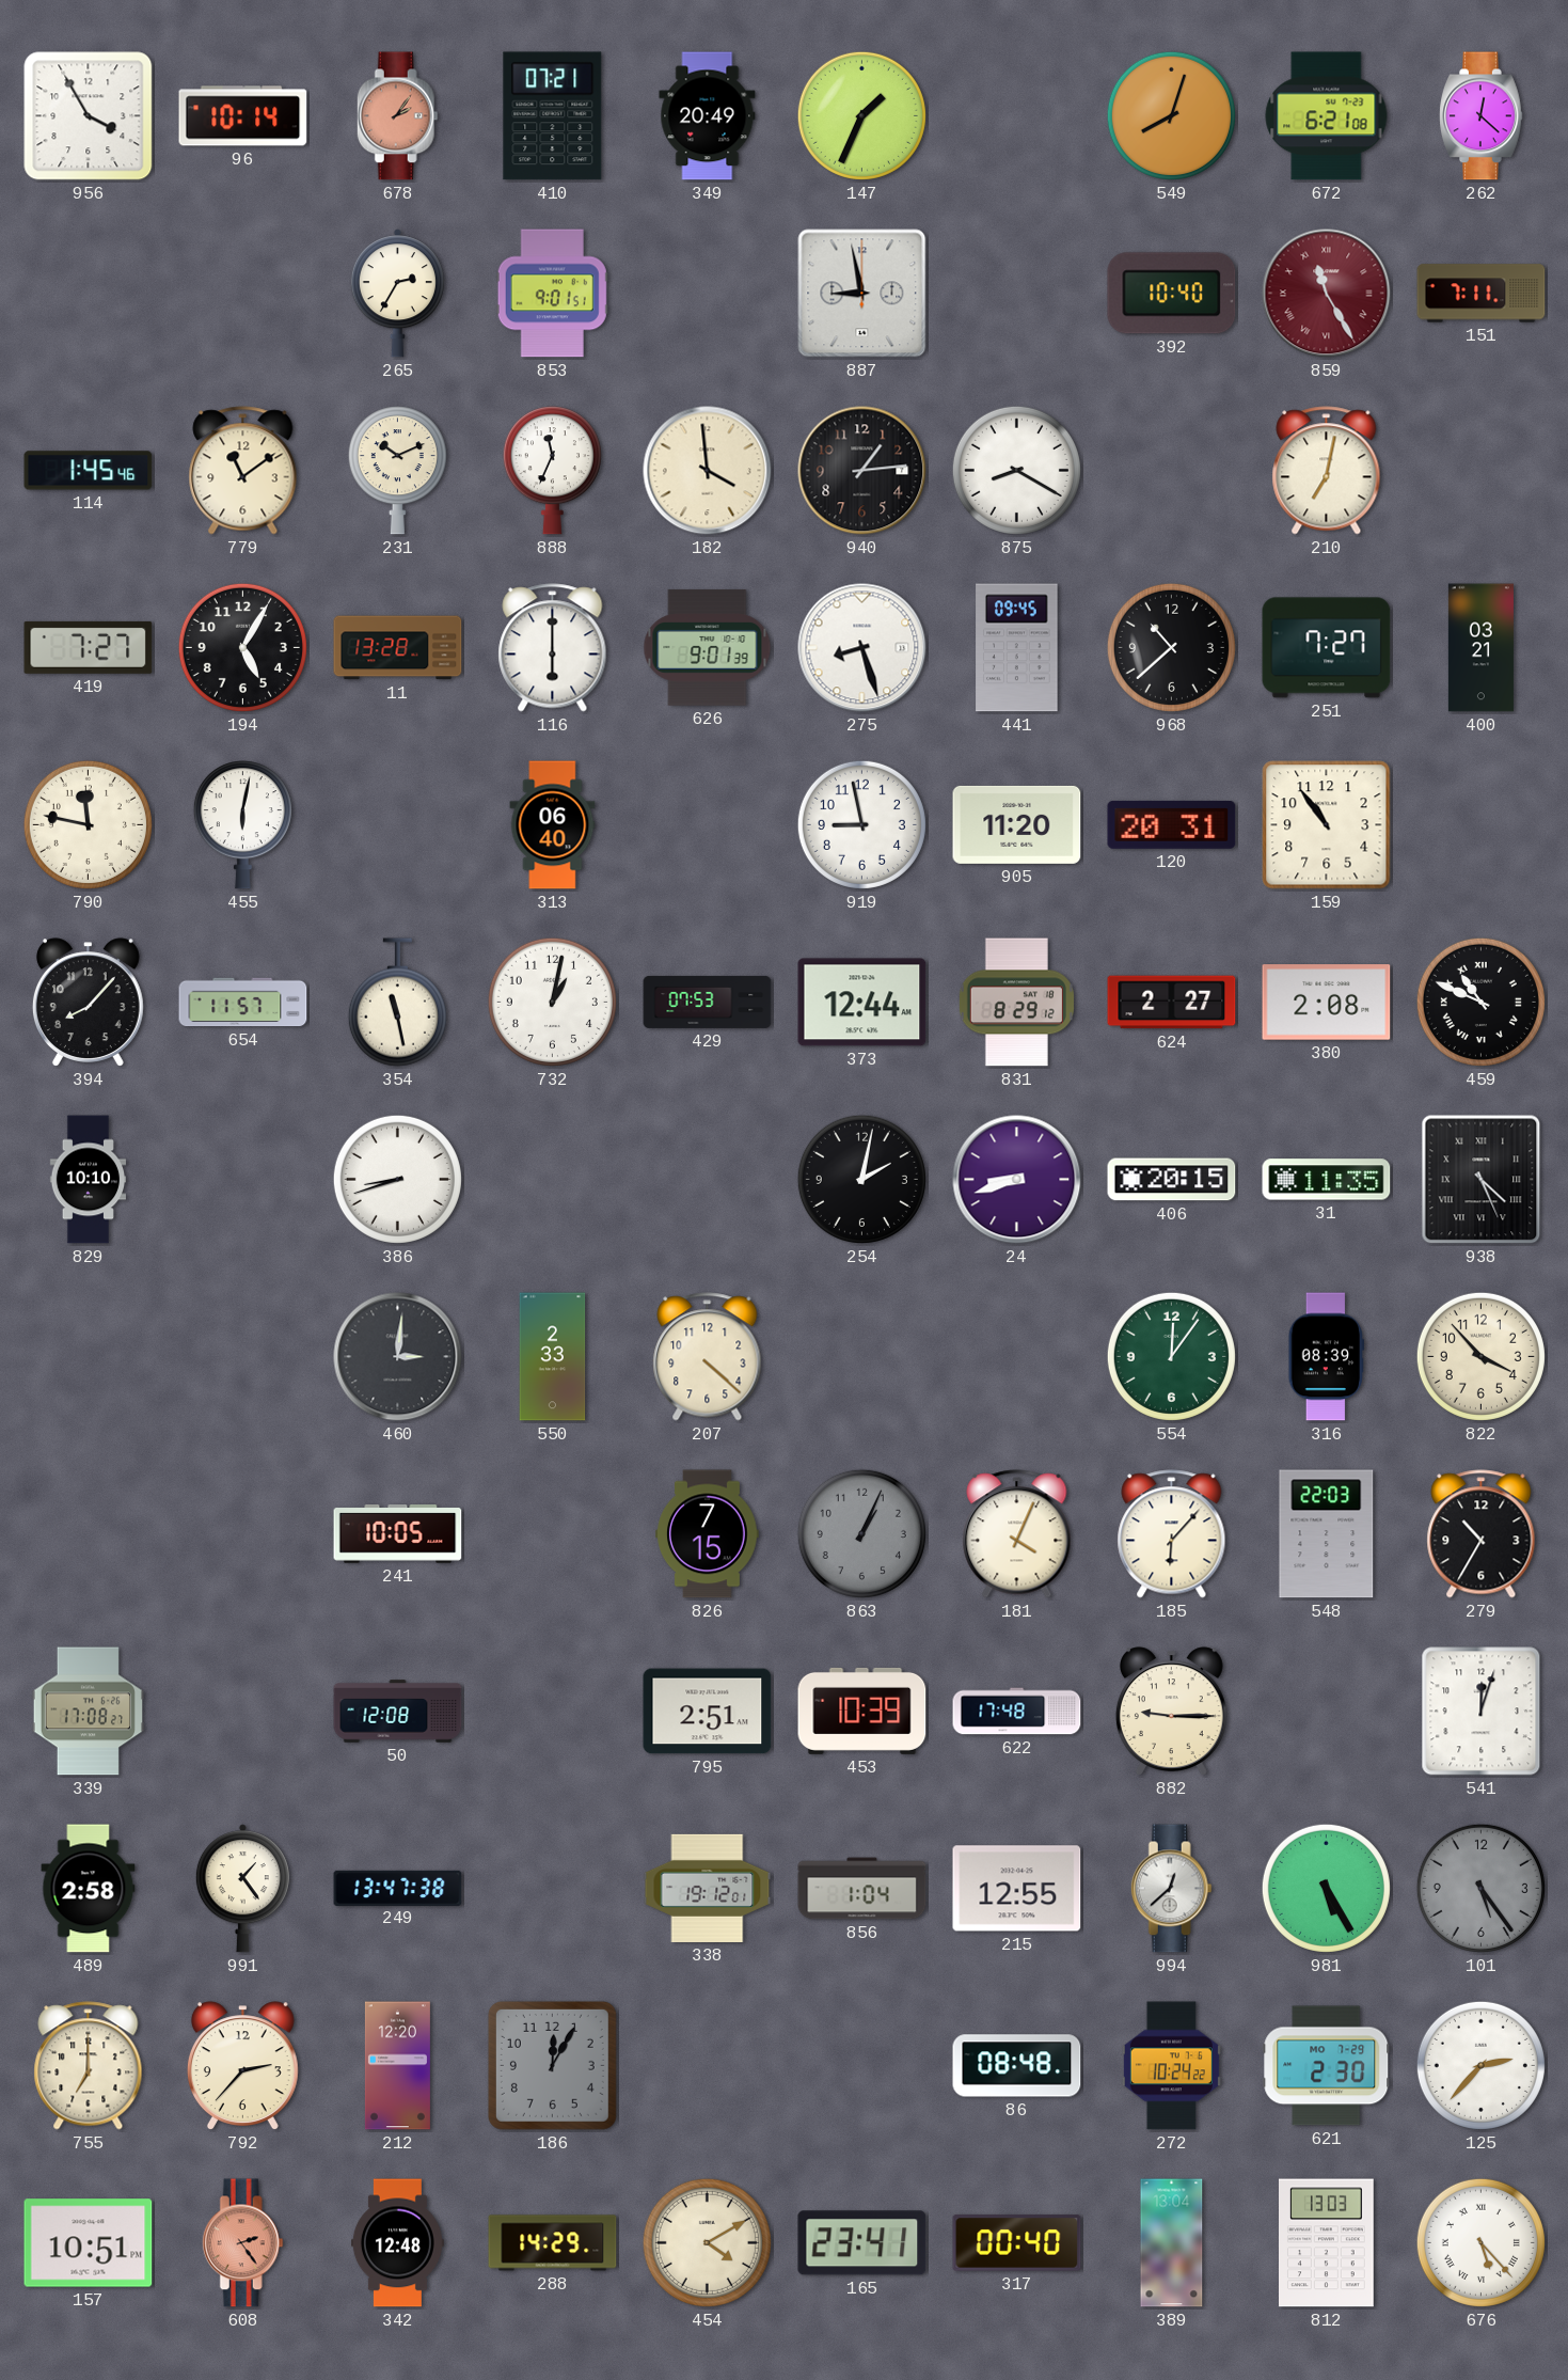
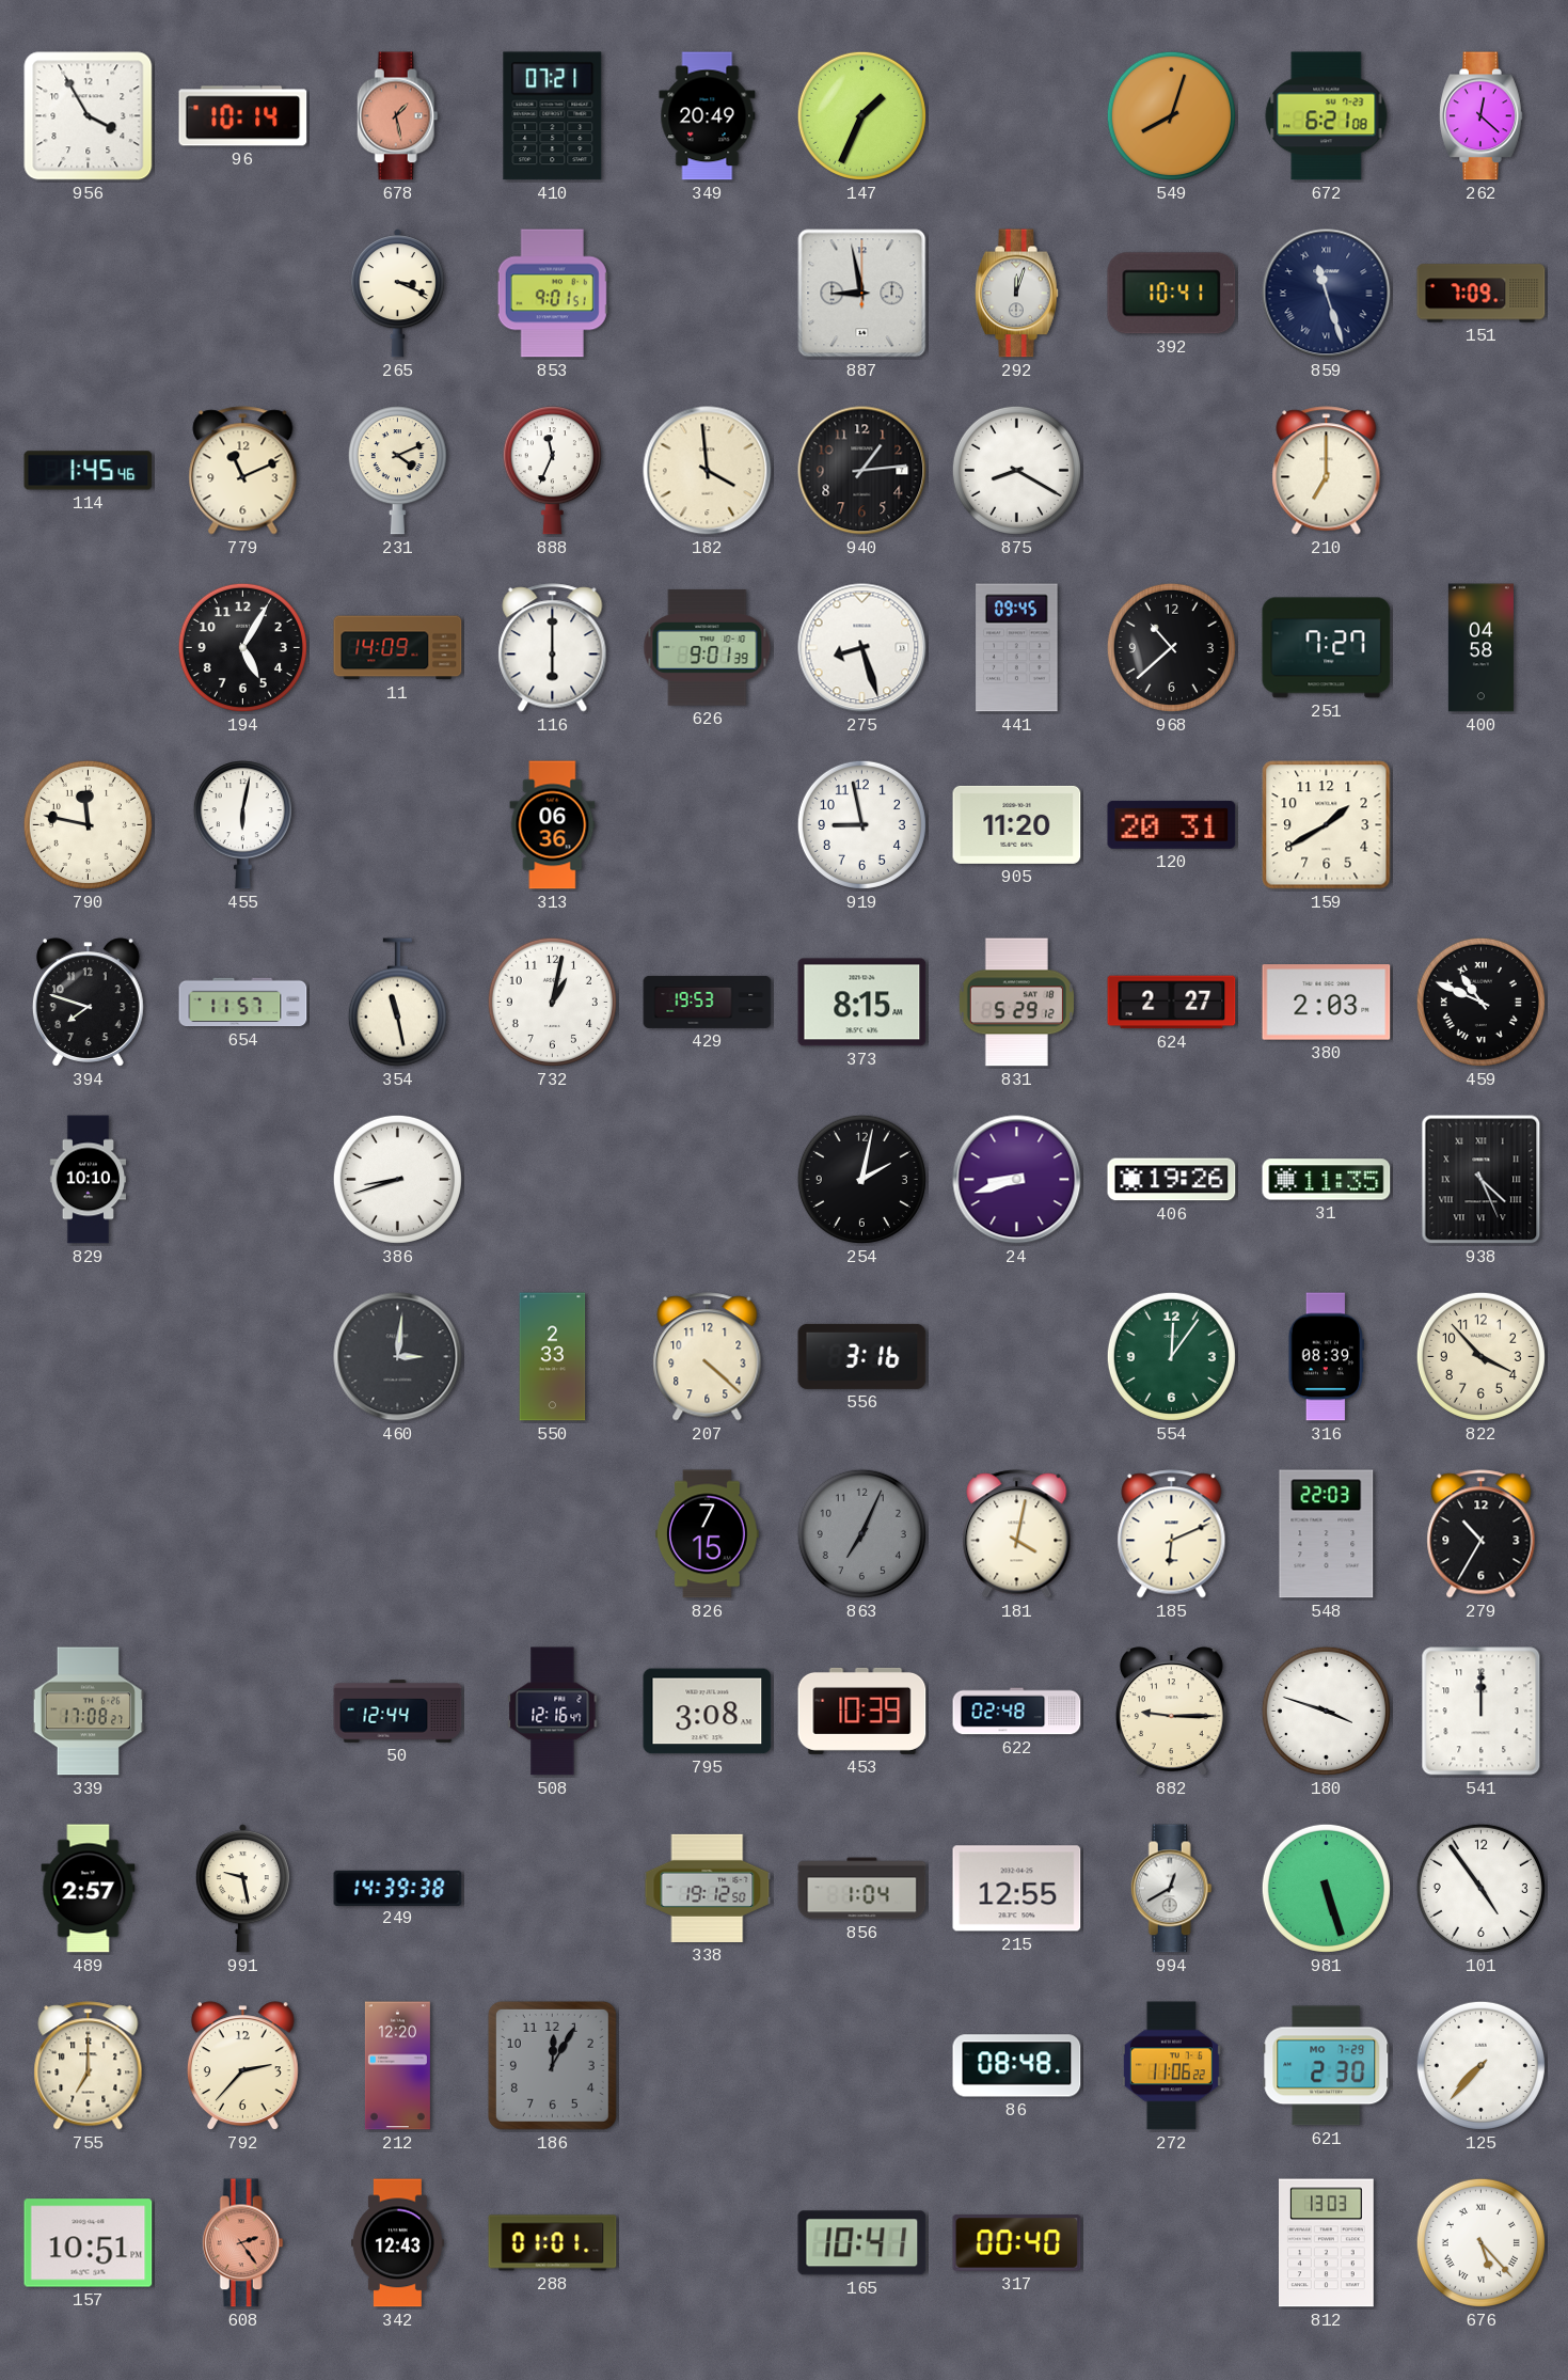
678: 2:06 -> 1:28 (397, 116)
265: 2:35 -> 3:19 (397, 294)
292: none -> 12:03 (1017, 294)
392: 10:40 -> 10:41 (1172, 294)
859: 11:25 -> 11:27 (1327, 294)
859 dial: burgundy -> navy (1327, 294)
151: 7:11 -> 7:09 (1482, 294)
779: 11:09 -> 11:11 (243, 471)
231: 10:11 -> 4:11 (397, 471)
210: 7:02 -> 7:00 (1327, 471)
419: 7:27 -> none (89, 647)
11: 13:28 -> 14:09 (398, 648)
400: 03:21 -> 04:58 (1480, 648)
313: 06:40 -> 06:36 (553, 825)
159: 10:54 -> 1:40 (1327, 825)
394: 8:07 -> 7:48 (88, 1003)
429: 07:53 -> 19:53 (708, 1002)
373: 12:44 -> 8:15 (862, 1003)
831: 8:29 -> 5:29 (1016, 1003)
380: 2:08 -> 2:03 (1327, 1003)
406: 20:15 -> 19:26 (1172, 1180)
556: none -> 3:16 (862, 1356)
241: 10:05 -> none (398, 1534)
863: 1:04 -> 7:04 (861, 1533)
181: 4:04 -> 4:02 (1017, 1534)
185: 6:07 -> 6:11 (1172, 1534)
50: 12:08 -> 12:44 (398, 1712)
508: none -> 12:16 (553, 1712)
795: 2:51 -> 3:08 (708, 1712)
622: 17:48 -> 02:48 (1017, 1712)
180: none -> 3:48 (1326, 1711)
541: 12:03 -> 12:00 (1482, 1712)
489: 2:58 -> 2:57 (89, 1889)
991: 1:24 -> 9:28 (242, 1889)
249: 13:47 -> 14:39 (398, 1888)
338: 19:12:01 -> 19:12:50 (708, 1888)
994: 12:38 -> 12:40 (1171, 1889)
981: 5:25 -> 5:27 (1326, 1888)
101: 5:24 -> 4:54 (1480, 1888)
101 dial: grey -> white (1480, 1888)
272: 10:24 -> 11:06 (1171, 2066)
125: 2:37 -> 7:37 (1480, 2065)
342: 12:48 -> 12:43 (397, 2243)
288: 14:29 -> 01:01 (553, 2243)
454: 4:10 -> none (707, 2242)
165: 23:41 -> 10:41 (862, 2243)
389: 13:04 -> none (1172, 2243)
